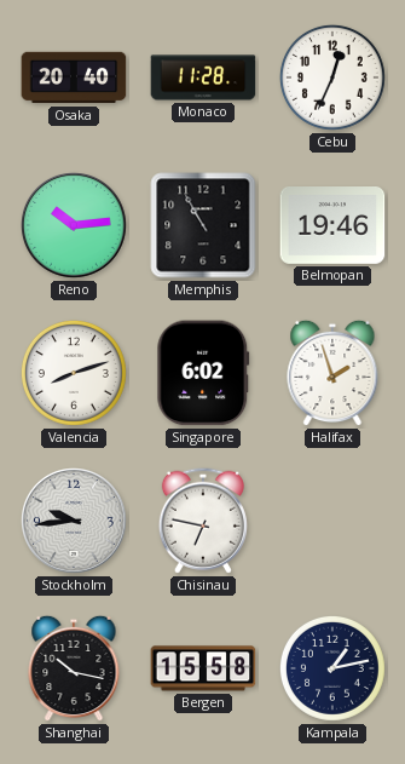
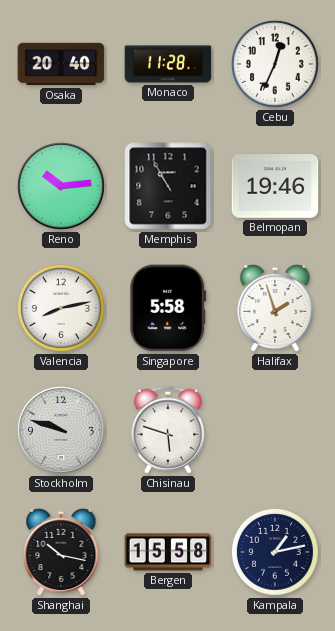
Valencia: 8:12 -> 8:13 (61, 308)
Singapore: 6:02 -> 5:58 (168, 308)
Stockholm: 9:44 -> 9:48 (62, 431)
Chisinau: 6:47 -> 5:48 (168, 430)
